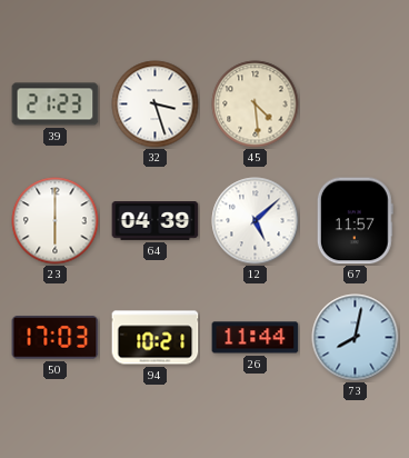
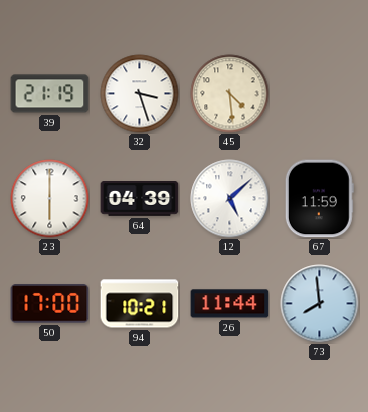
39: 21:23 -> 21:19 (50, 94)
67: 11:57 -> 11:59 (319, 199)
50: 17:03 -> 17:00 (50, 304)
73: 8:02 -> 7:59 (320, 304)
